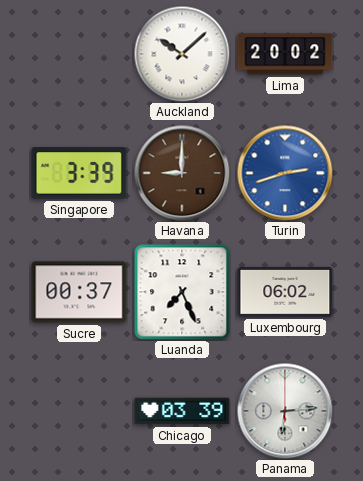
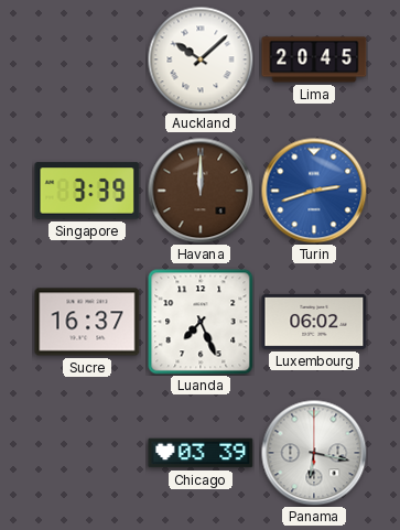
Lima: 20:02 -> 20:45 (314, 60)
Havana: 9:00 -> 12:00 (201, 191)
Sucre: 00:37 -> 16:37 (87, 322)
Panama: 6:14 -> 6:17 (314, 453)
